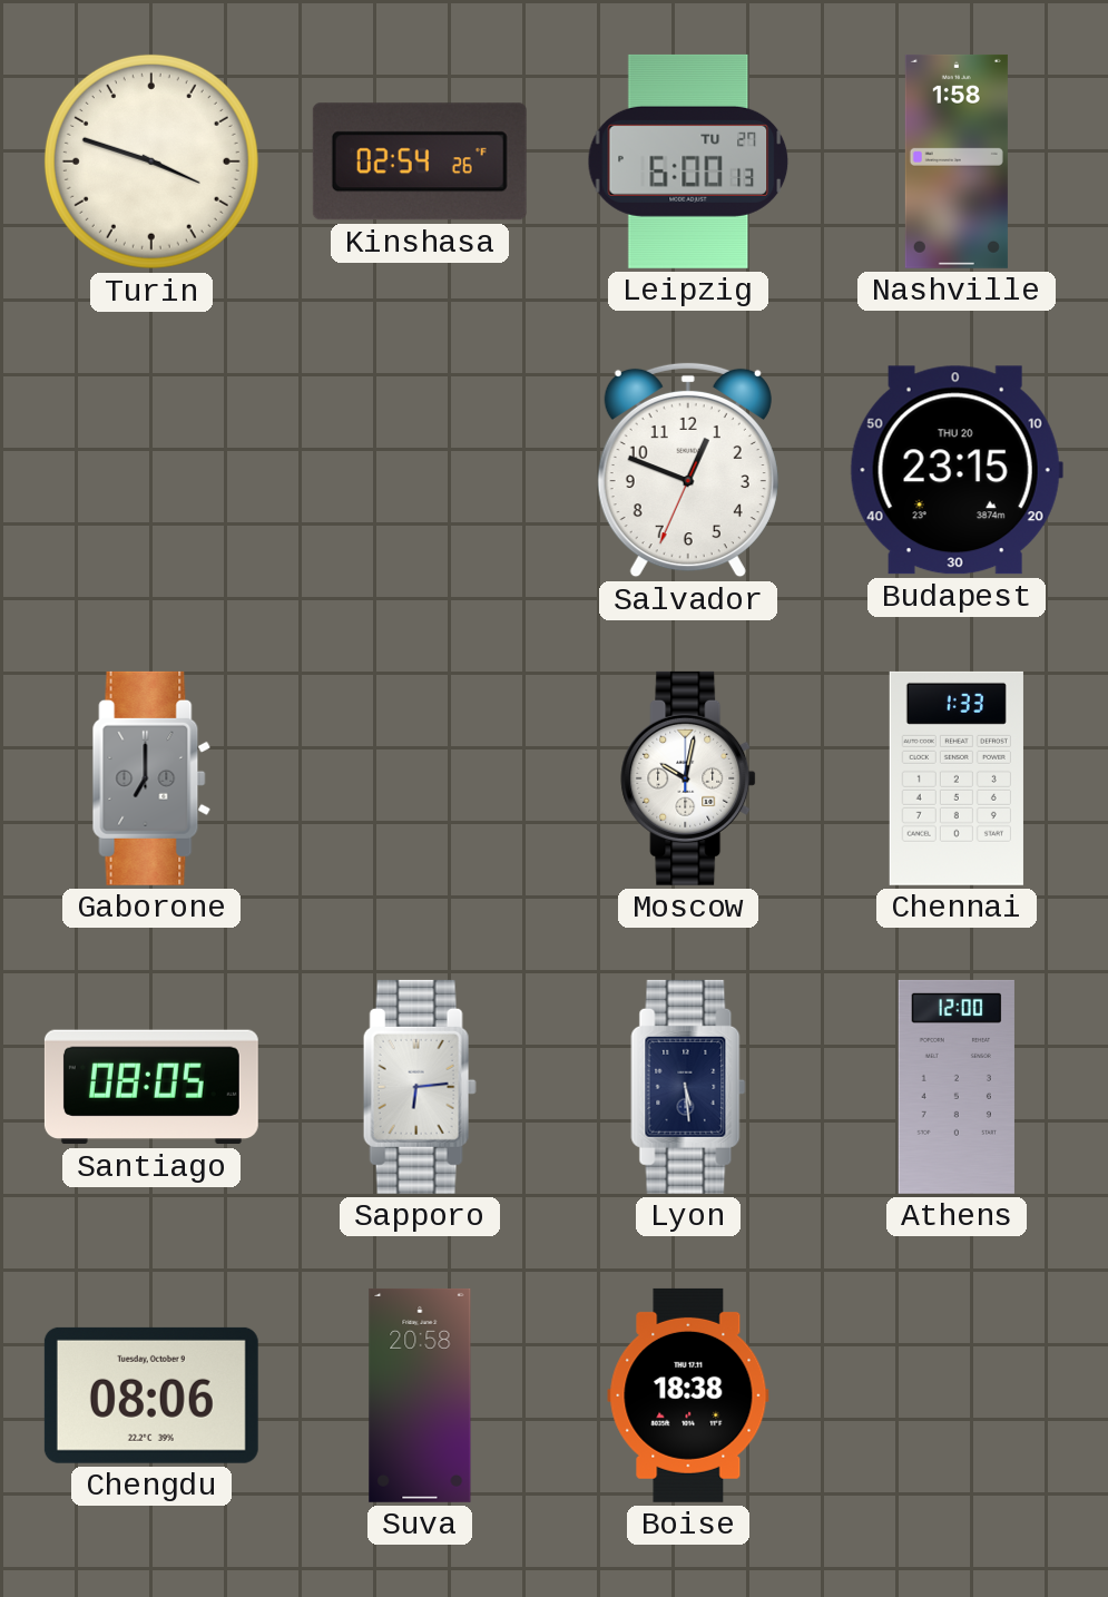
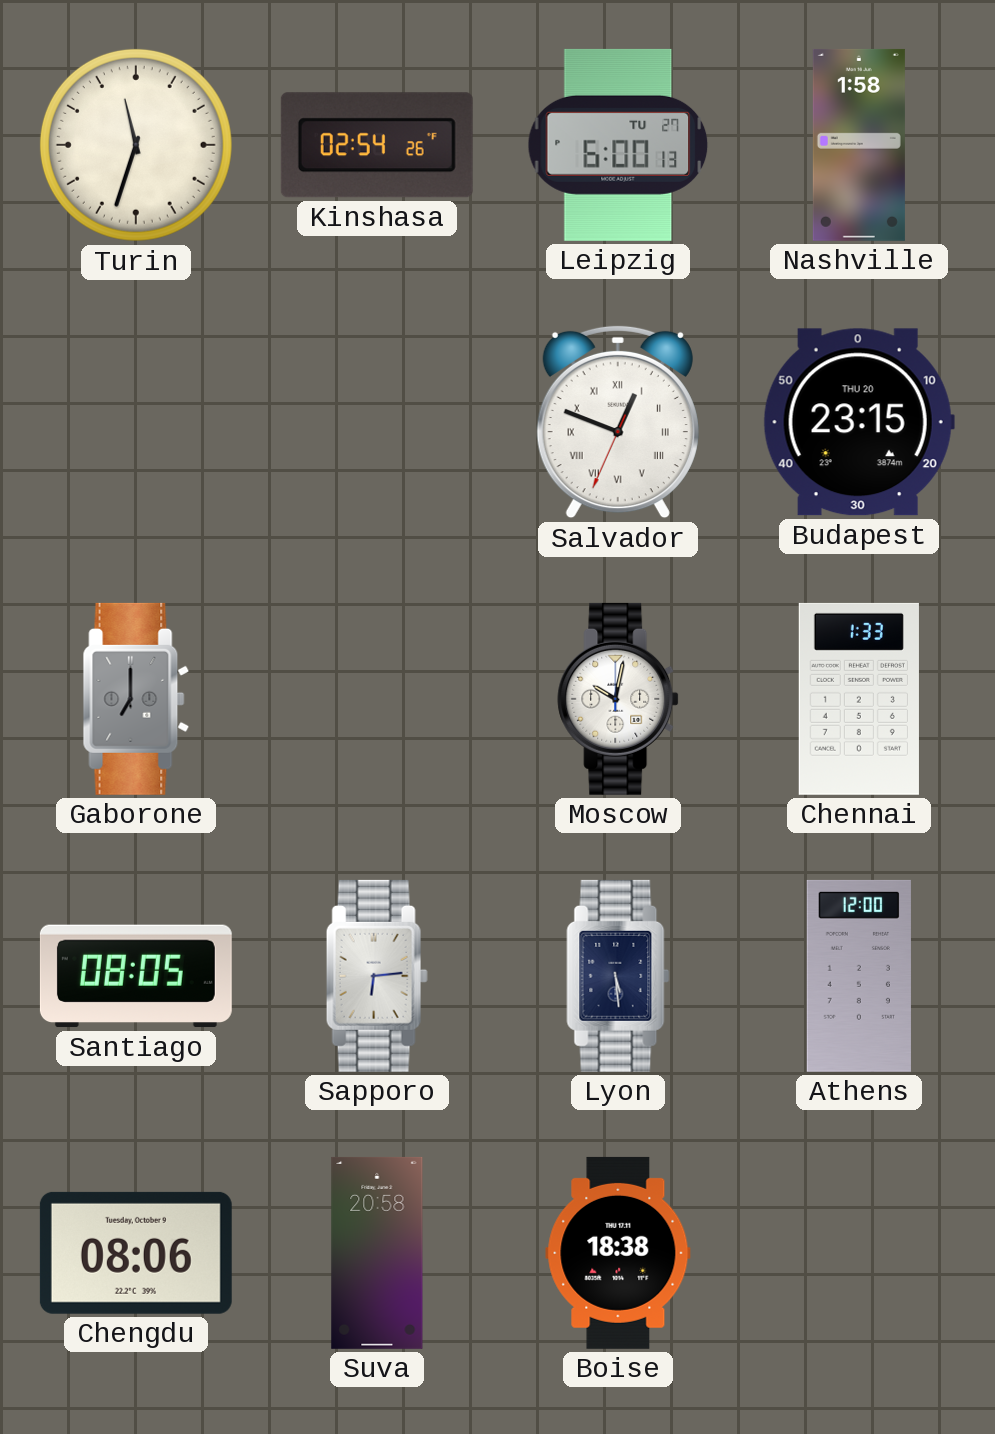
Turin: 3:48 -> 11:33 (136, 145)
Salvador numerals: Arabic -> Roman (618, 422)
